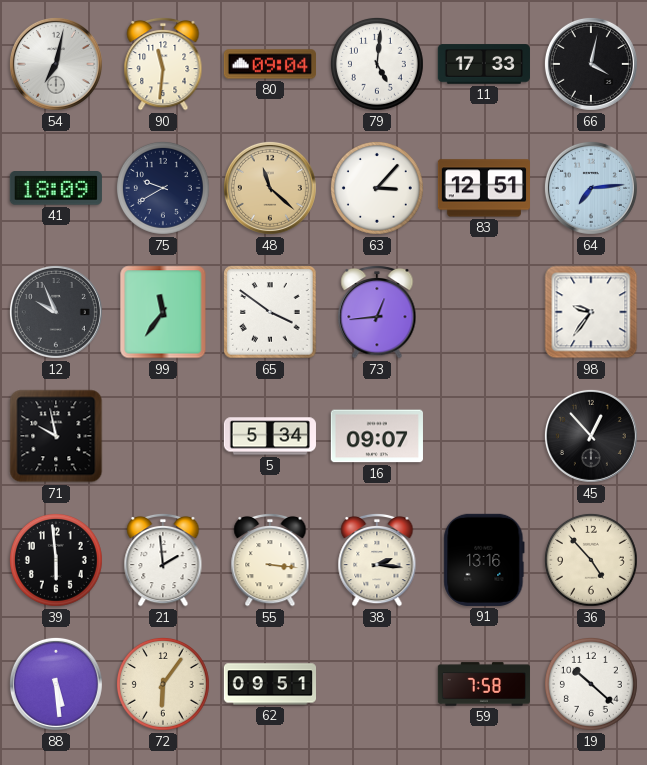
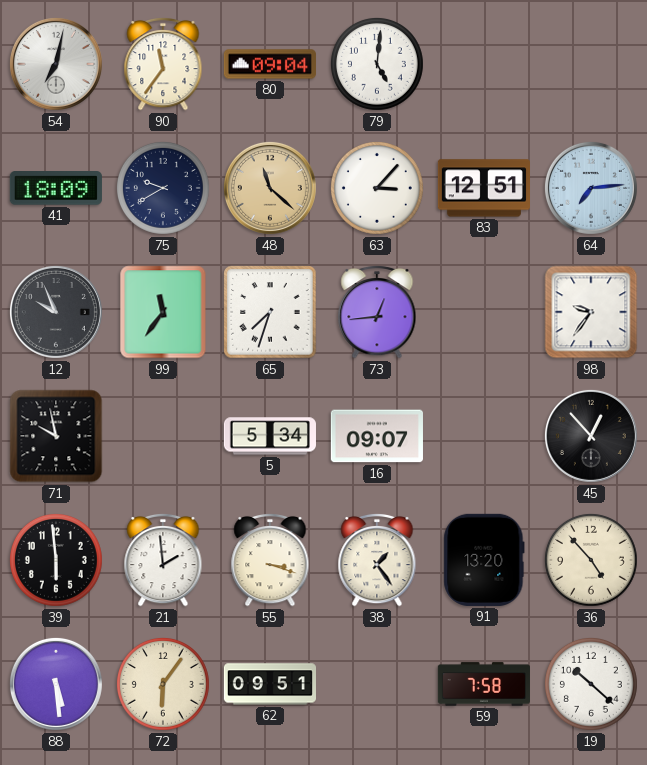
90: 11:31 -> 11:36 (163, 64)
11: 17:33 -> none (484, 64)
66: 4:02 -> none (591, 64)
65: 3:51 -> 7:33 (270, 312)
55: 3:16 -> 3:18 (270, 560)
38: 2:16 -> 1:24 (377, 560)
91: 13:16 -> 13:20 (484, 560)
